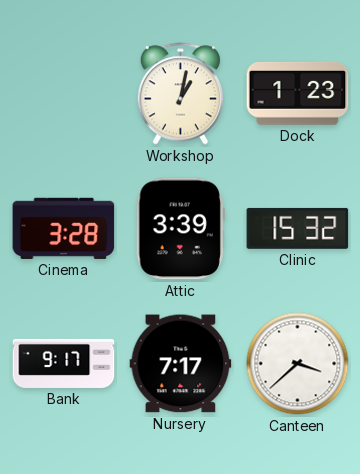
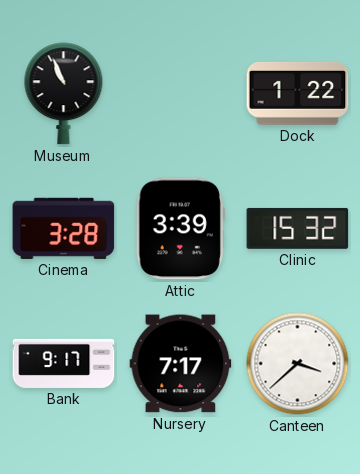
Museum: none -> 10:56 (64, 94)
Workshop: 1:02 -> none (180, 94)
Dock: 1:23 -> 1:22 (298, 94)
